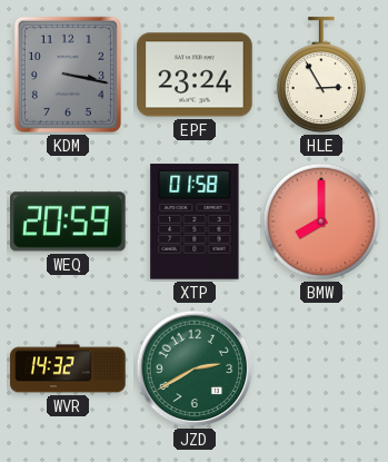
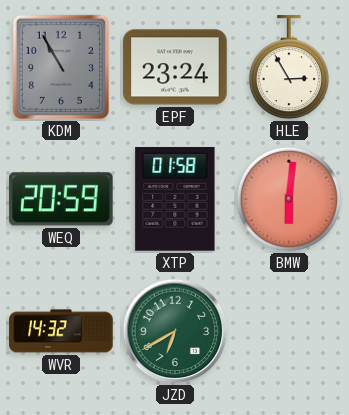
KDM: 3:17 -> 10:55 (61, 67)
BMW: 8:00 -> 6:01 (289, 199)
JZD: 2:40 -> 6:40 (175, 331)
